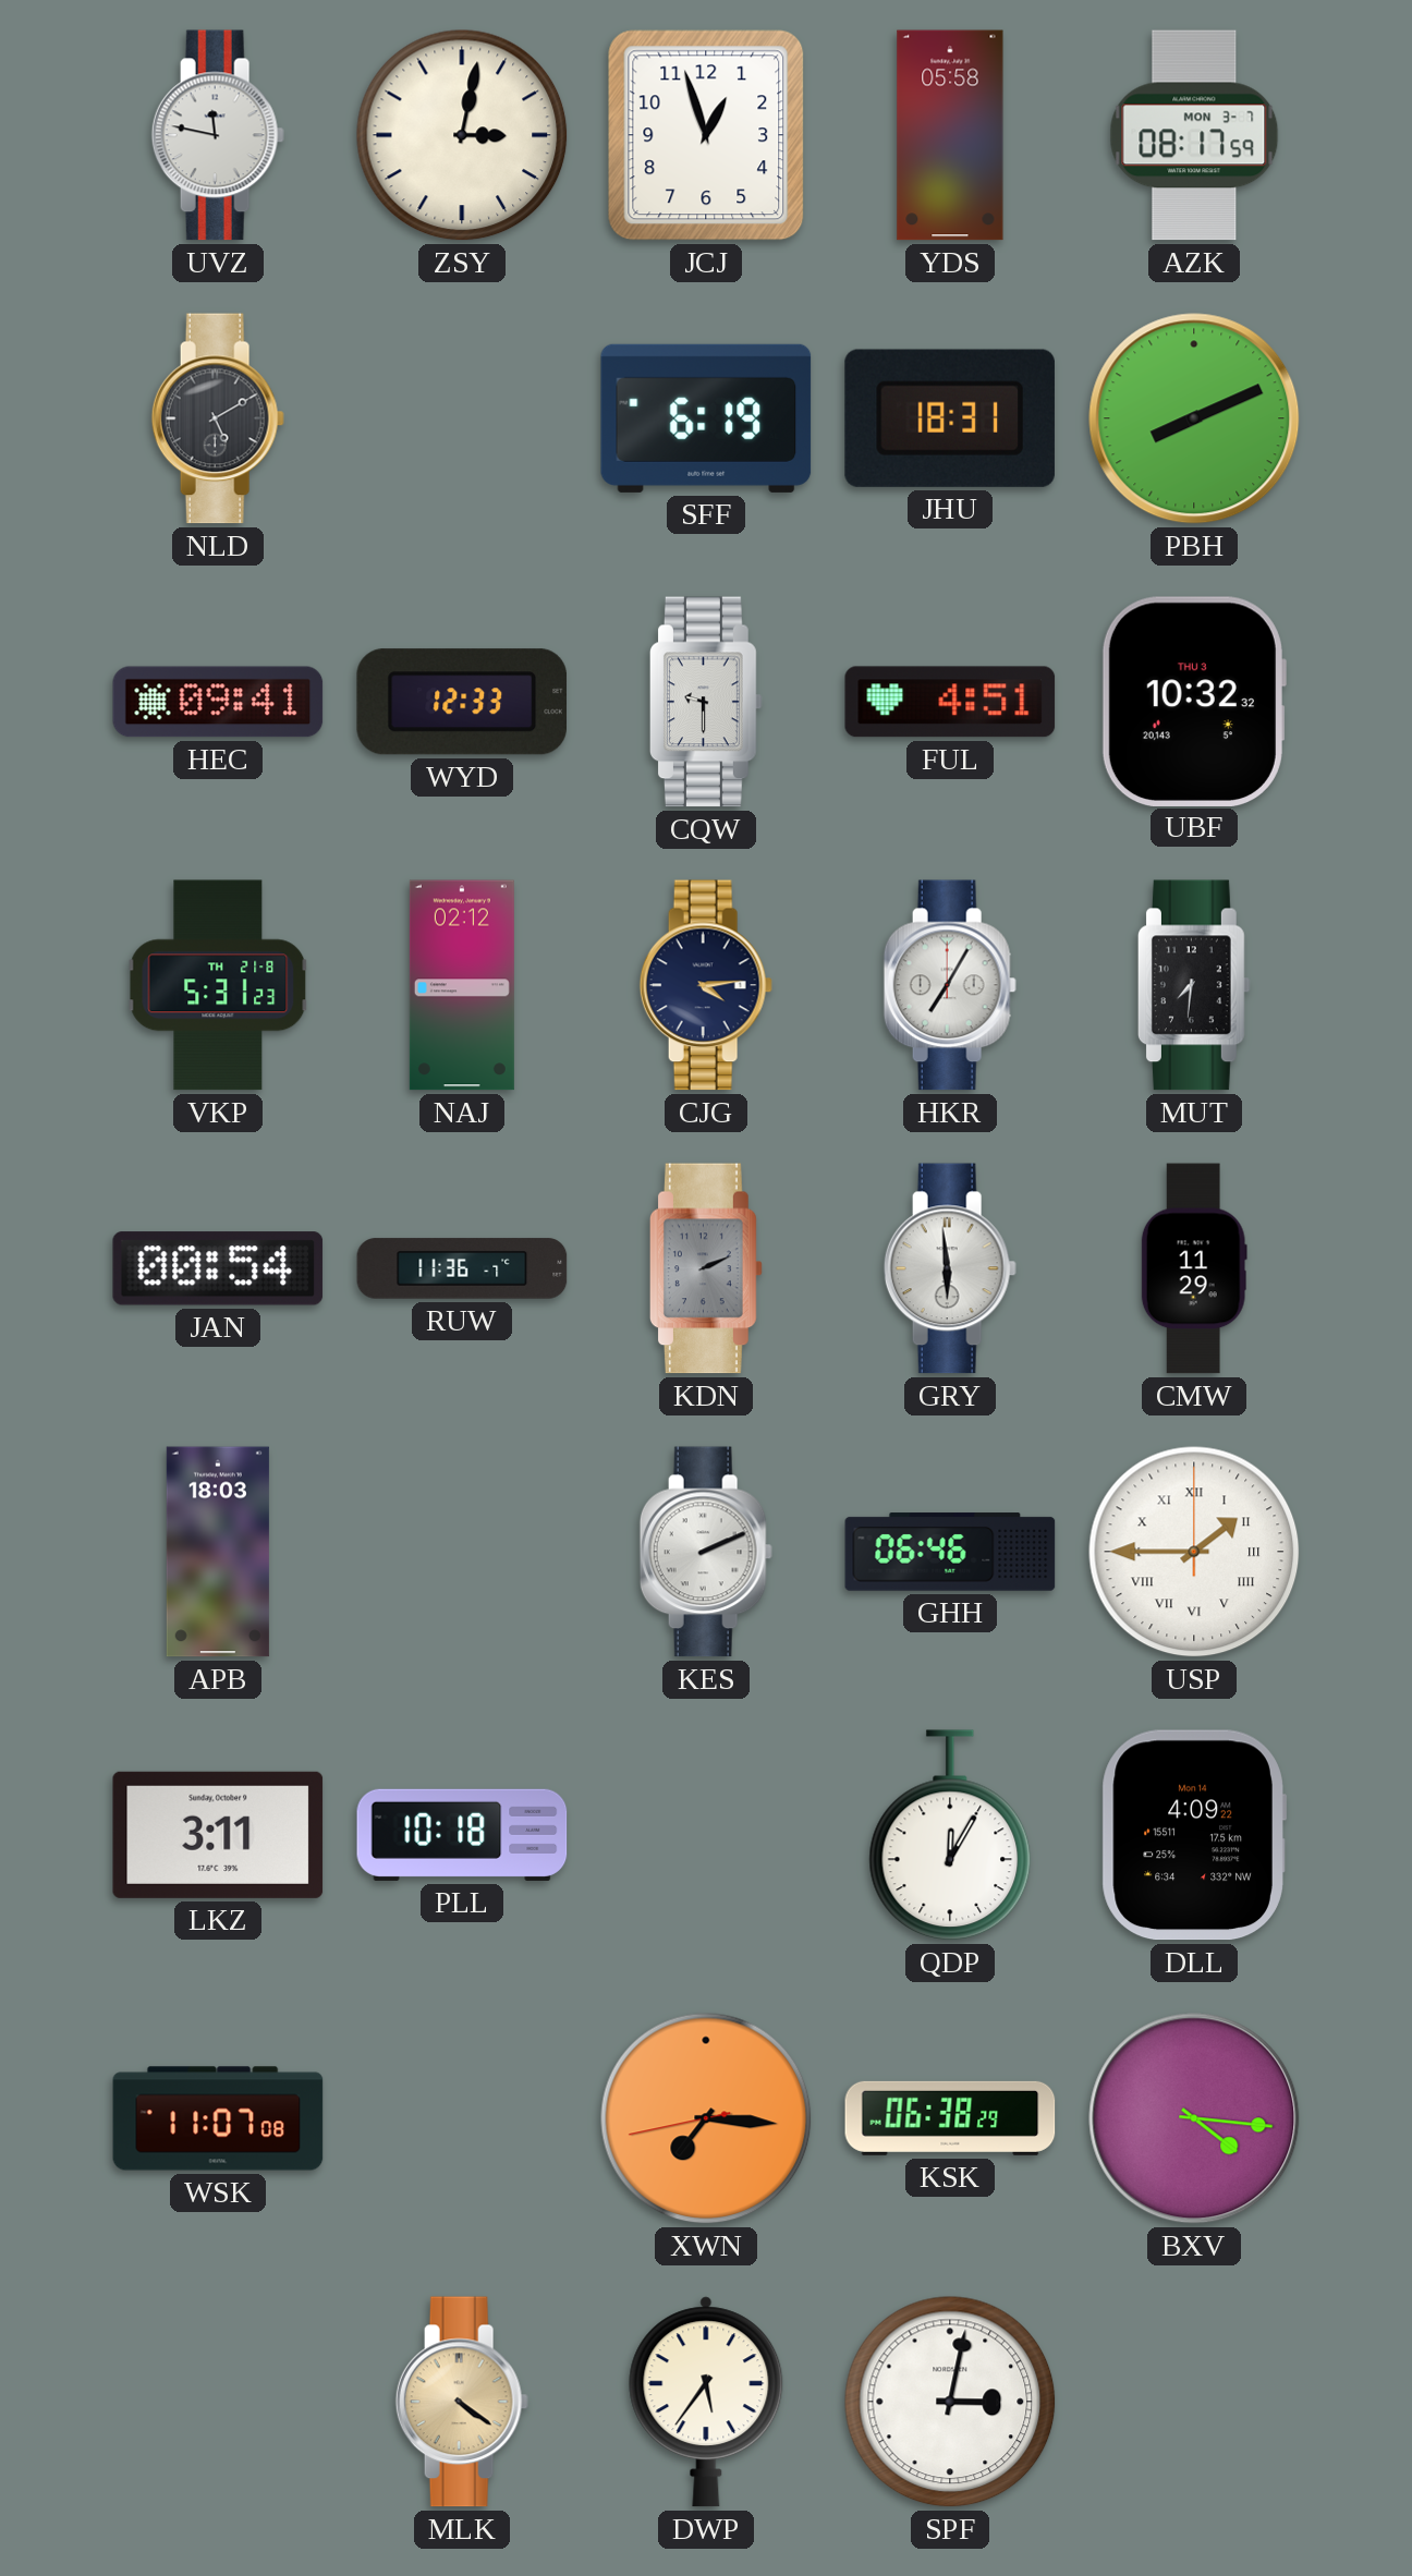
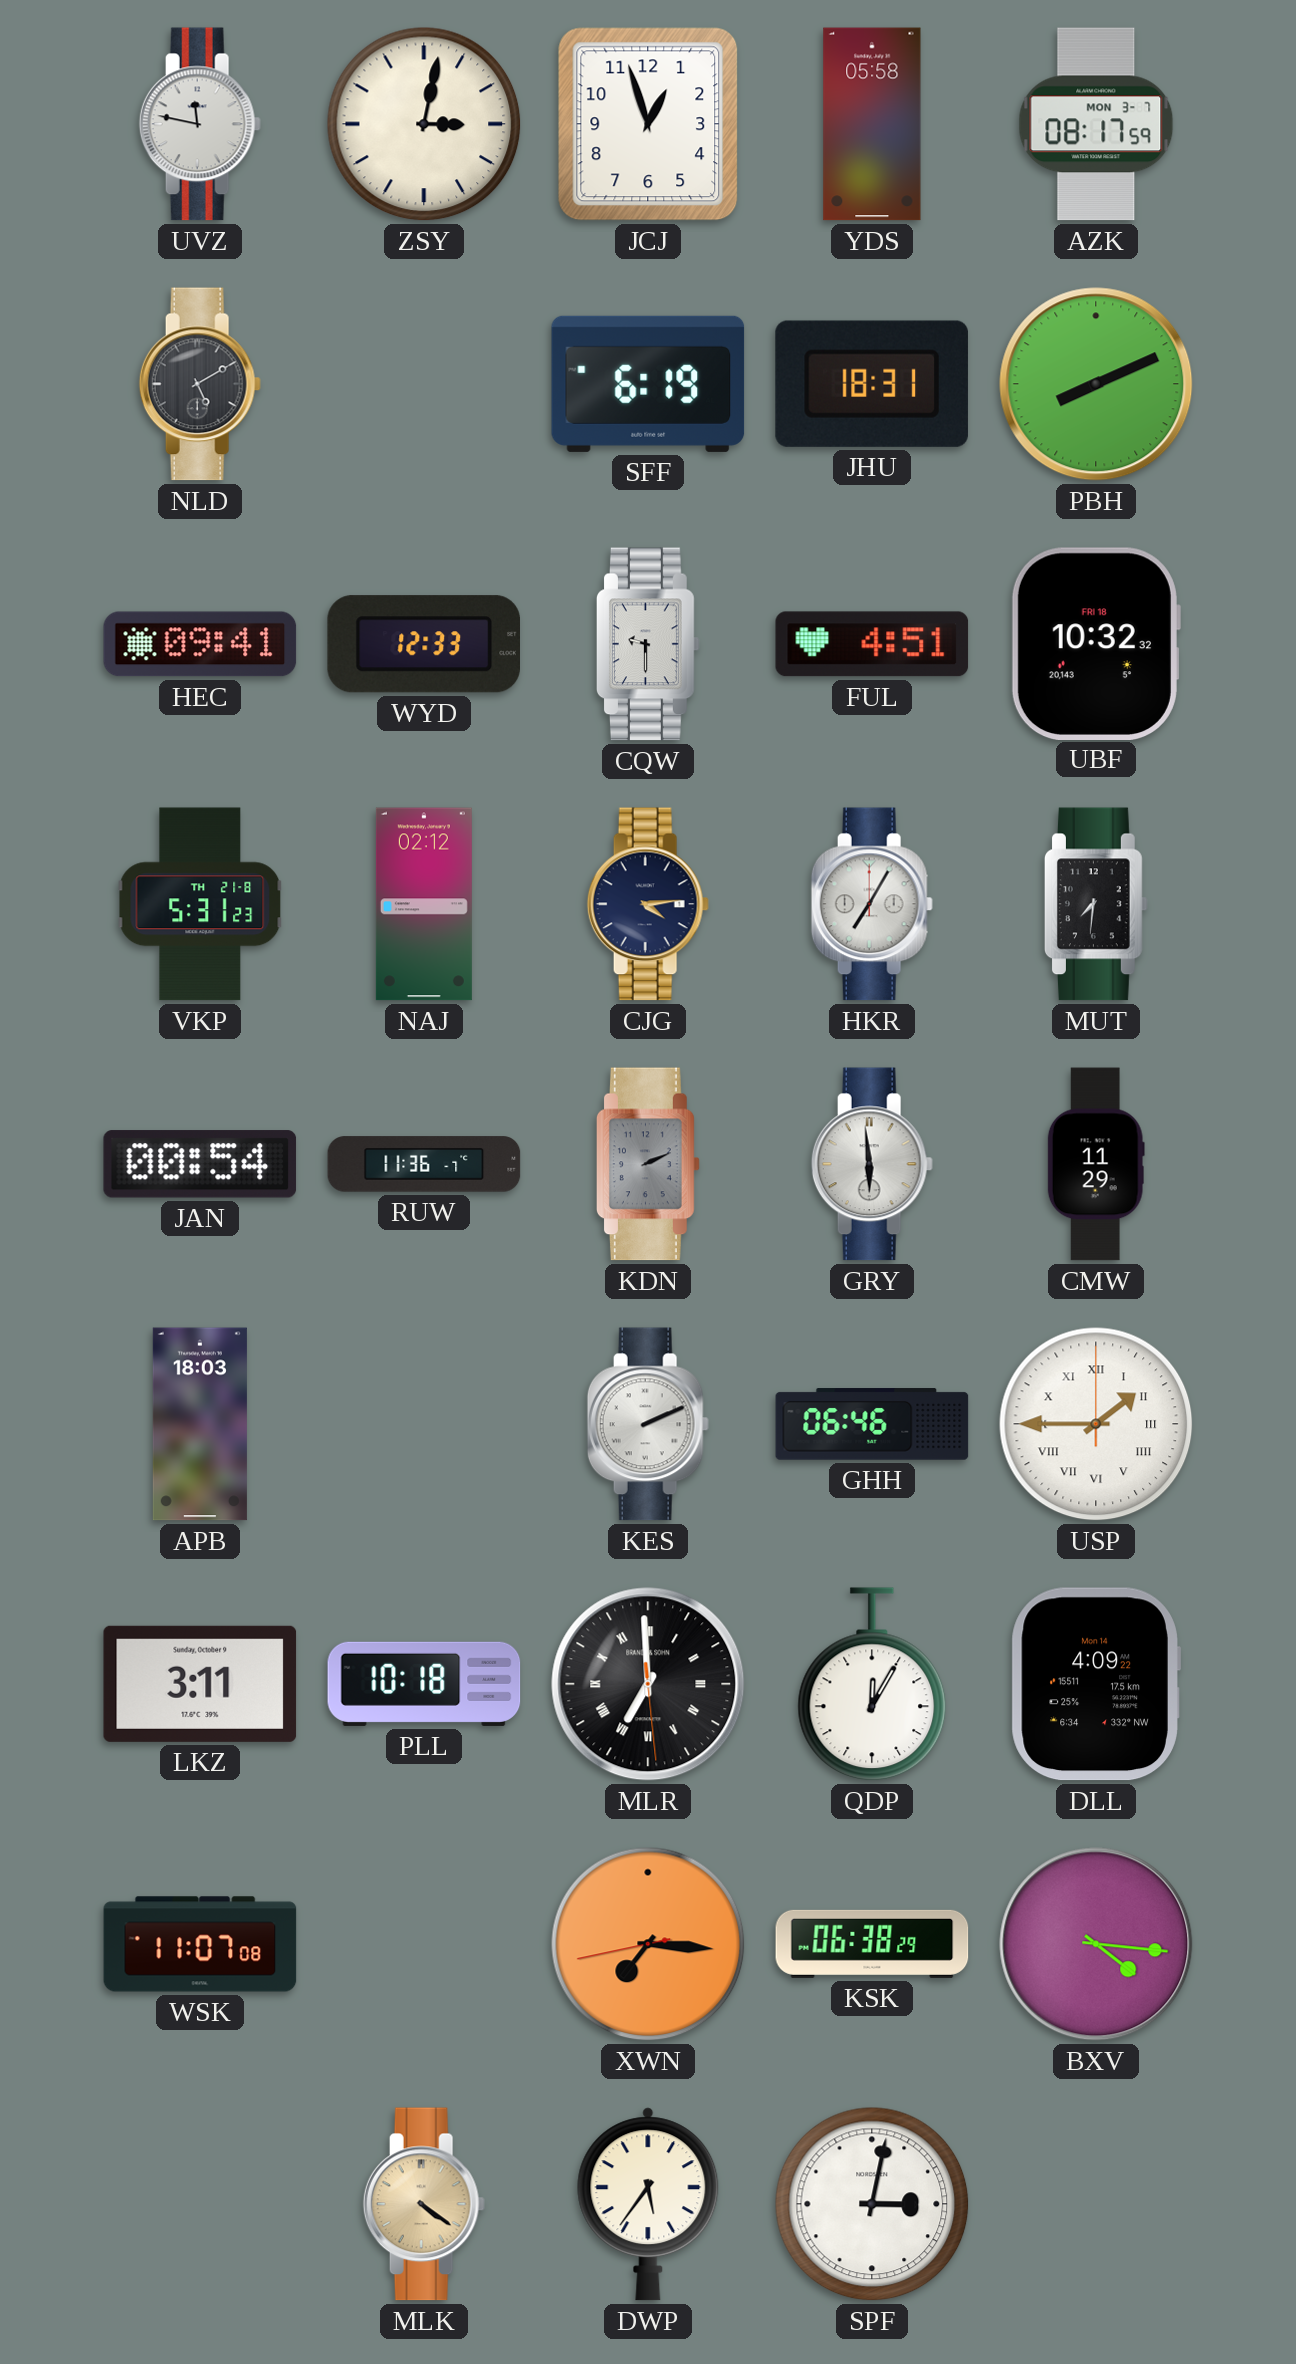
UBF date: THU 3 -> FRI 18 (1095, 643)
MLR: none -> 6:59 (648, 1684)
